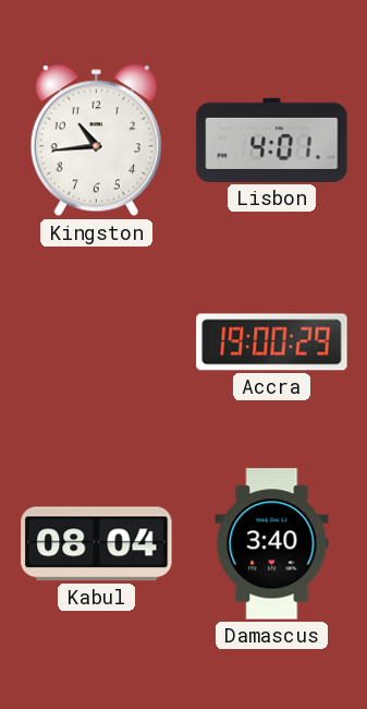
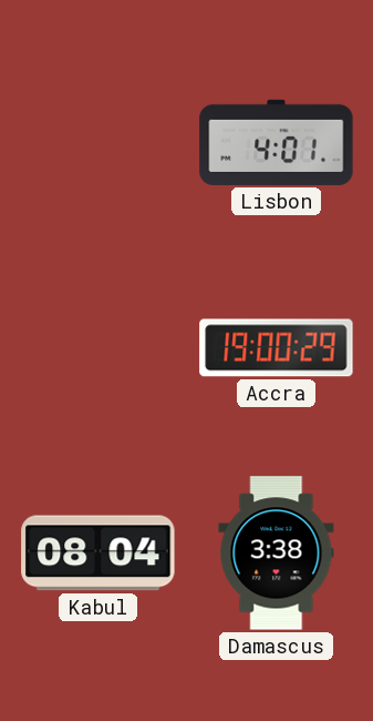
Kingston: 10:44 -> none (96, 141)
Damascus: 3:40 -> 3:38 (277, 554)
